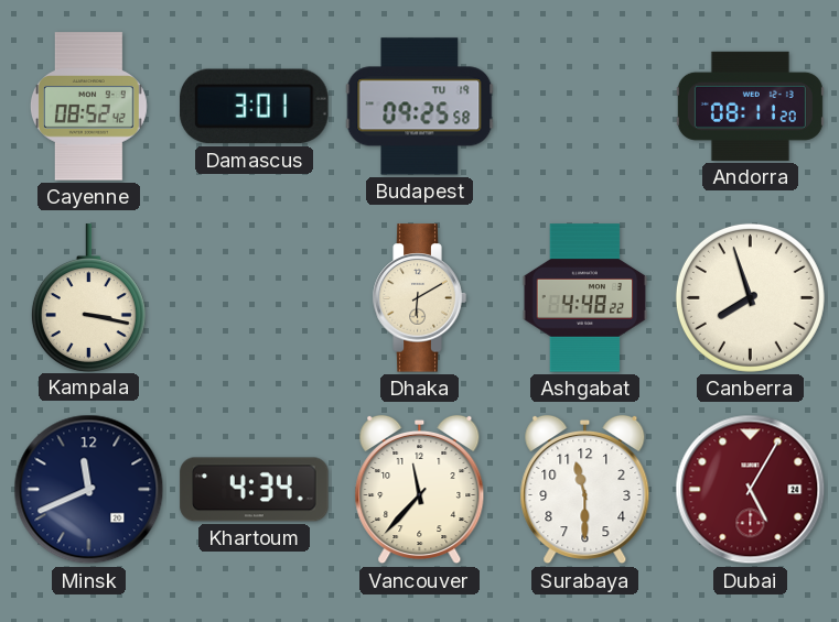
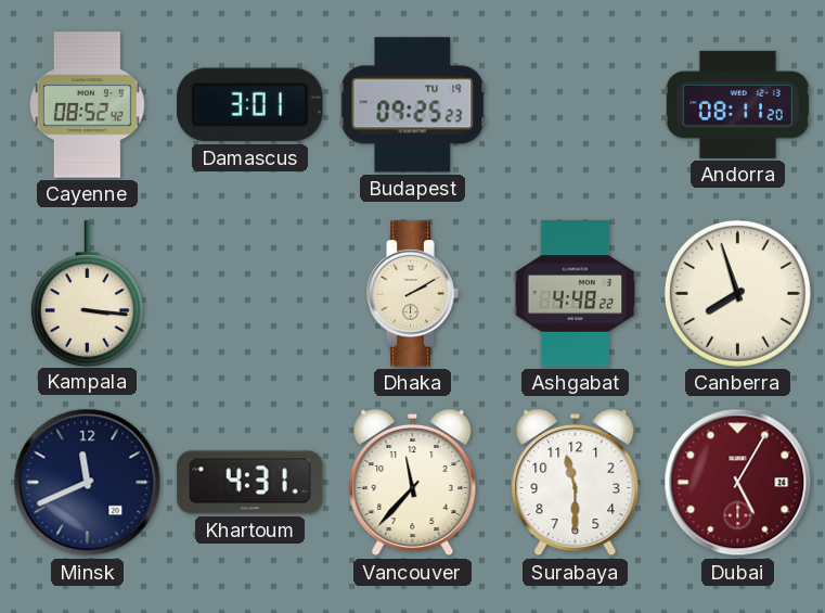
Budapest: 09:25:58 -> 09:25:23 (413, 105)
Kampala: 3:17 -> 3:16 (87, 293)
Dhaka: 6:10 -> 2:10 (412, 294)
Khartoum: 4:34 -> 4:31 (250, 483)
